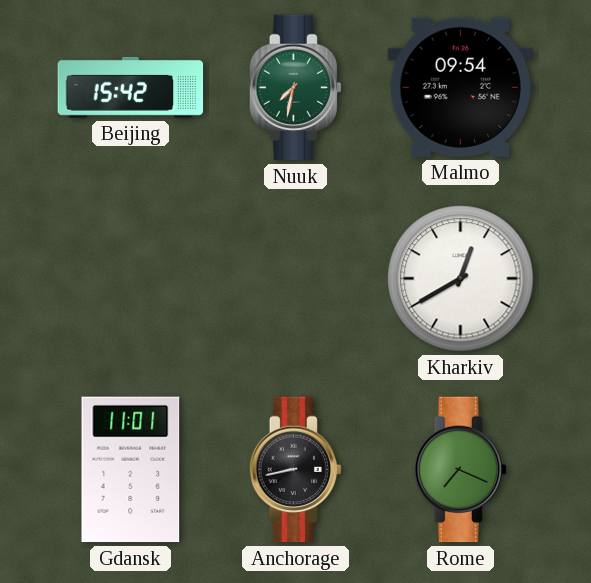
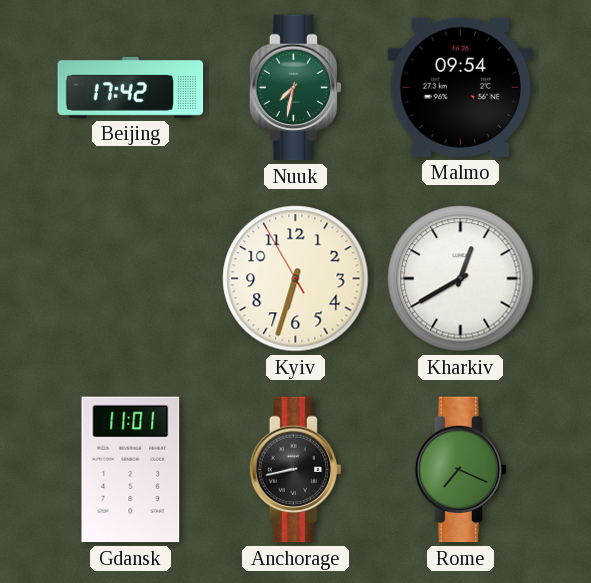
Beijing: 15:42 -> 17:42 (131, 87)
Kyiv: none -> 6:32 (296, 279)
